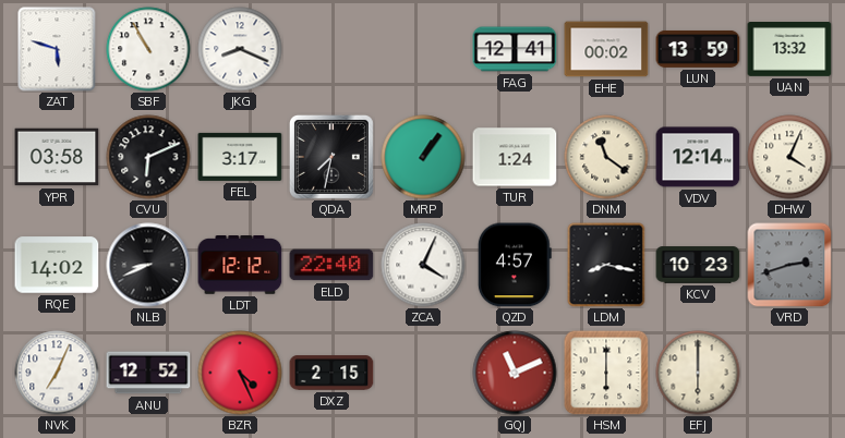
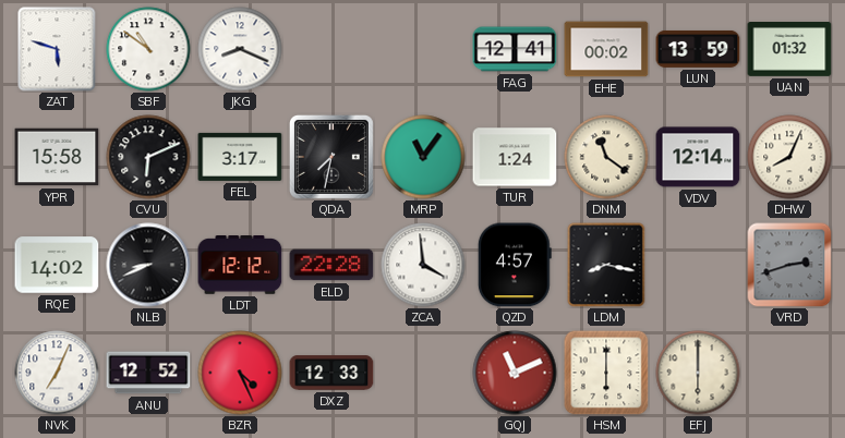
SBF: 10:55 -> 10:51 (148, 49)
UAN: 13:32 -> 01:32 (789, 50)
YPR: 03:58 -> 15:58 (57, 157)
MRP: 1:06 -> 11:06 (423, 157)
DHW: 4:04 -> 8:04 (789, 157)
ELD: 22:40 -> 22:28 (331, 265)
ZCA: 4:04 -> 3:59 (423, 265)
KCV: 10:23 -> none (698, 265)
DXZ: 2:15 -> 12:33 (331, 373)
